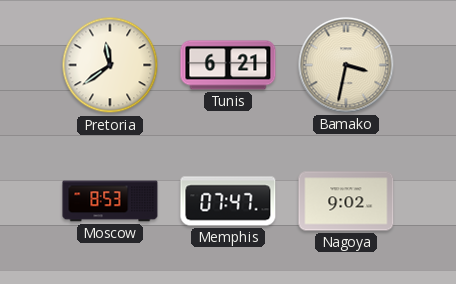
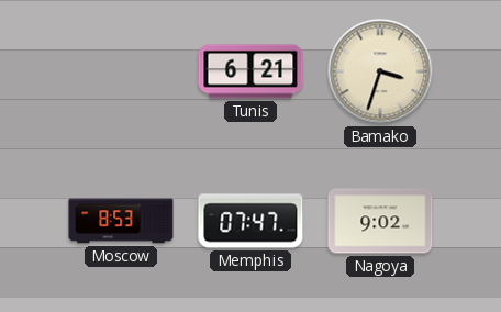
Pretoria: 11:39 -> none (110, 65)
Bamako: 3:32 -> 3:33 (380, 71)
